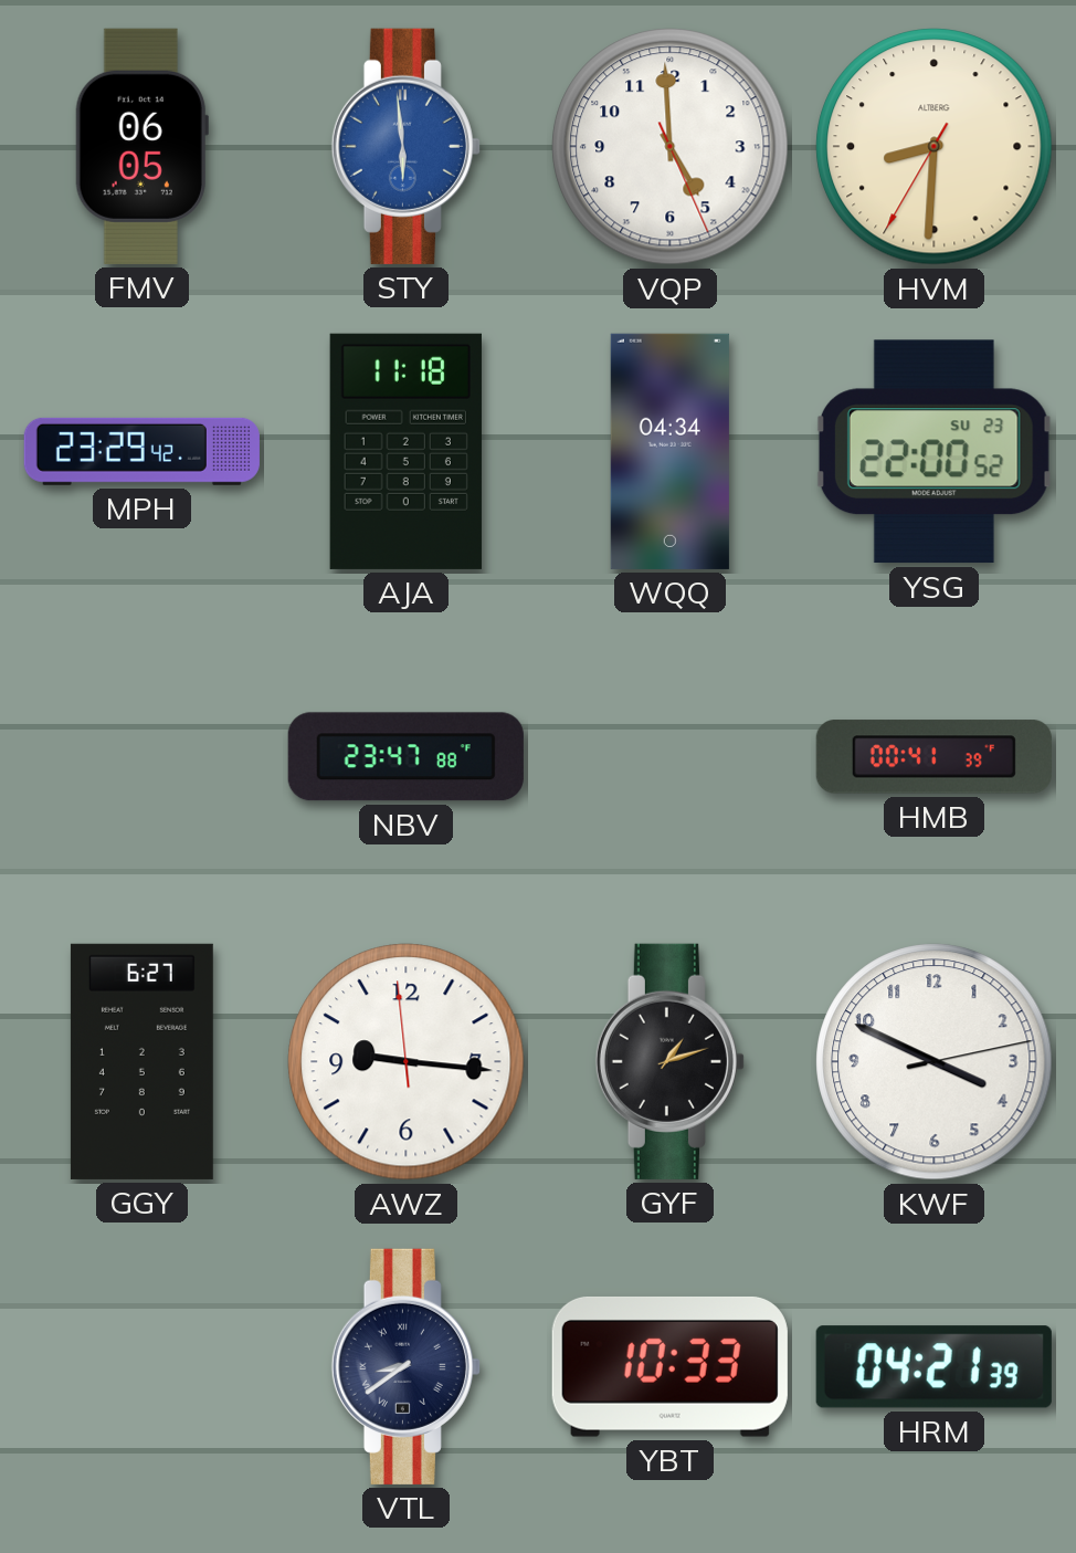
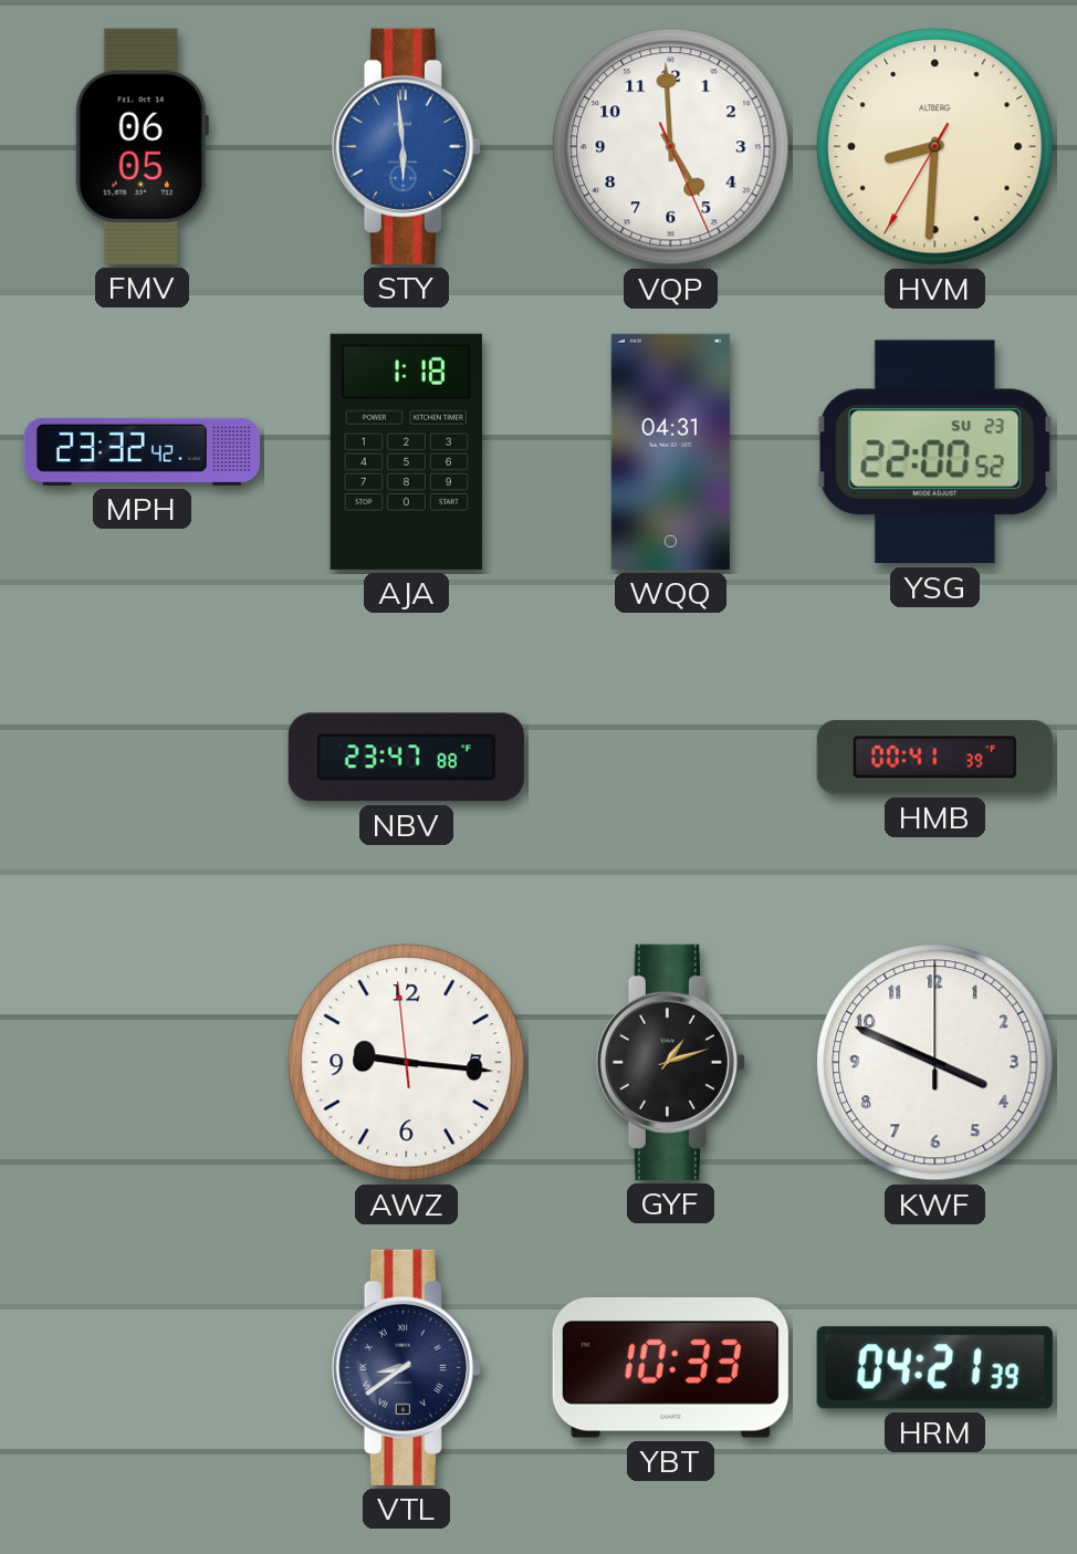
MPH: 23:29 -> 23:32 (142, 451)
AJA: 11:18 -> 1:18 (406, 451)
WQQ: 04:34 -> 04:31 (670, 451)
GGY: 6:27 -> none (141, 1061)
KWF: 3:49:13 -> 3:49:00 (935, 1063)
